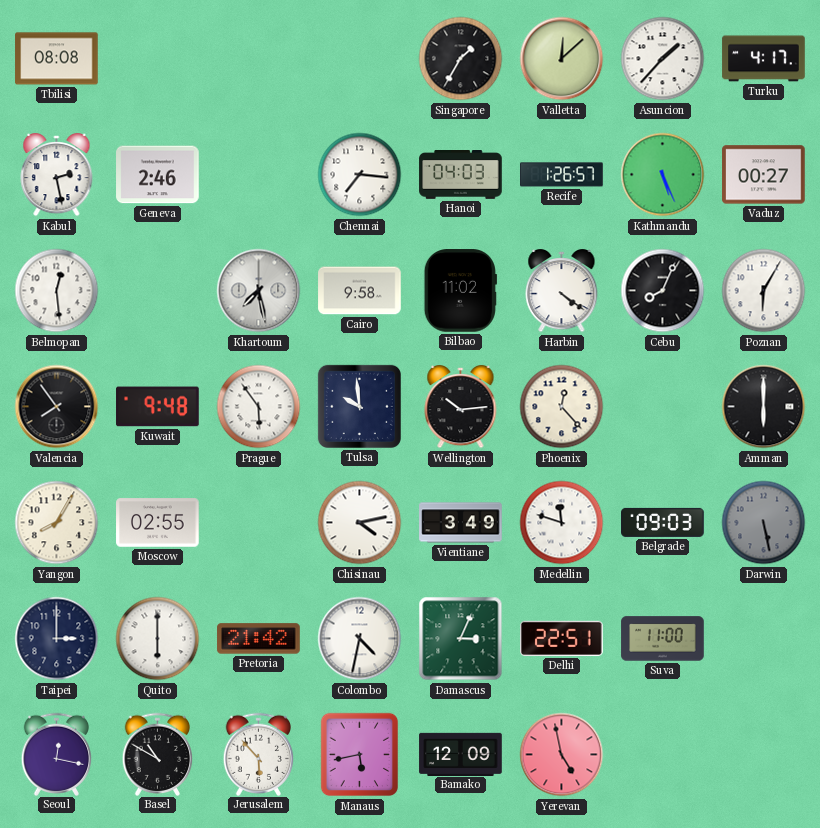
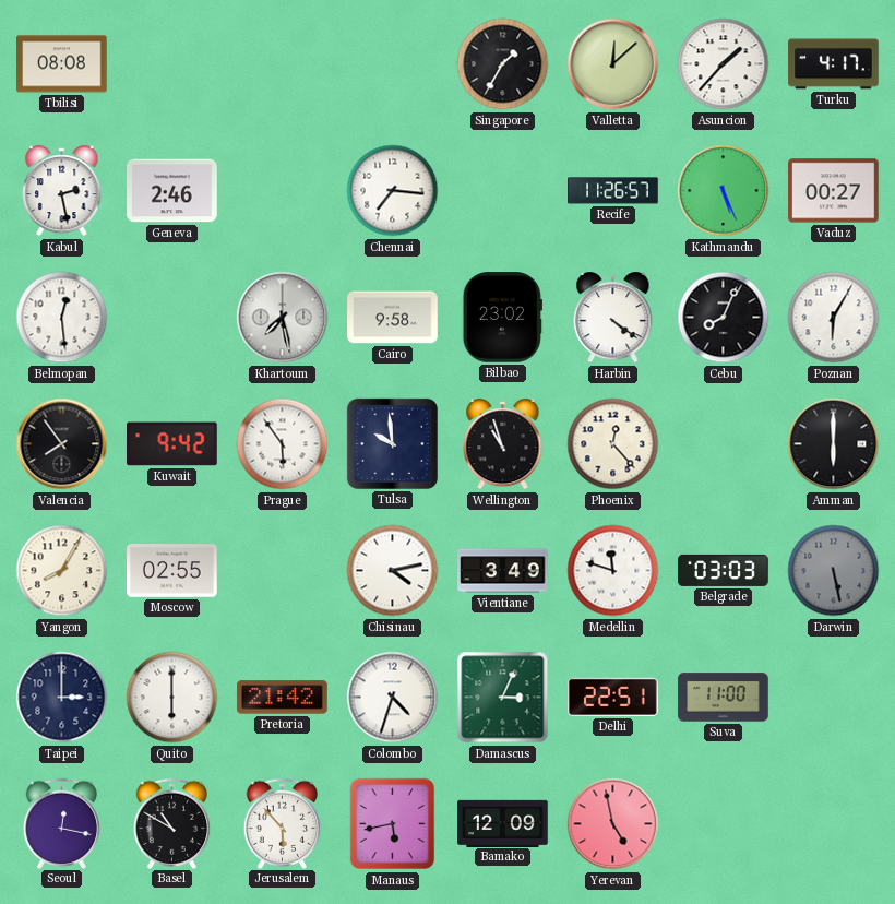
Hanoi: 04:03 -> none (461, 175)
Recife: 1:26 -> 11:26 (613, 191)
Bilbao: 11:02 -> 23:02 (502, 318)
Kuwait: 9:48 -> 9:42 (172, 444)
Wellington: 10:14 -> 10:57 (503, 445)
Belgrade: 09:03 -> 03:03 (724, 570)
Colombo: 4:32 -> 4:33 (393, 698)
